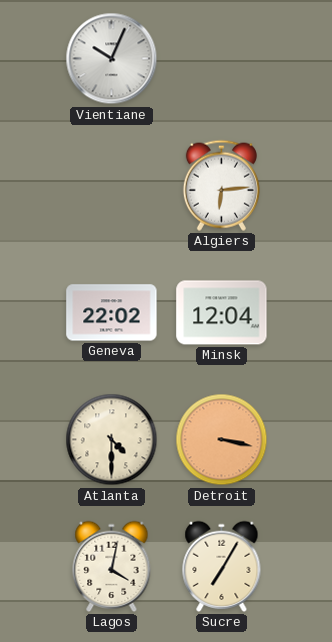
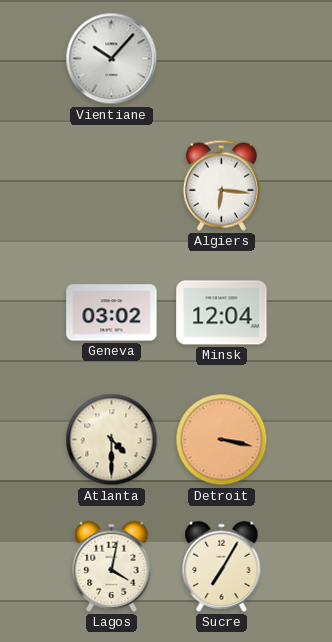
Vientiane: 10:04 -> 10:07 (112, 59)
Algiers: 6:14 -> 6:16 (221, 185)
Geneva: 22:02 -> 03:02 (112, 313)
